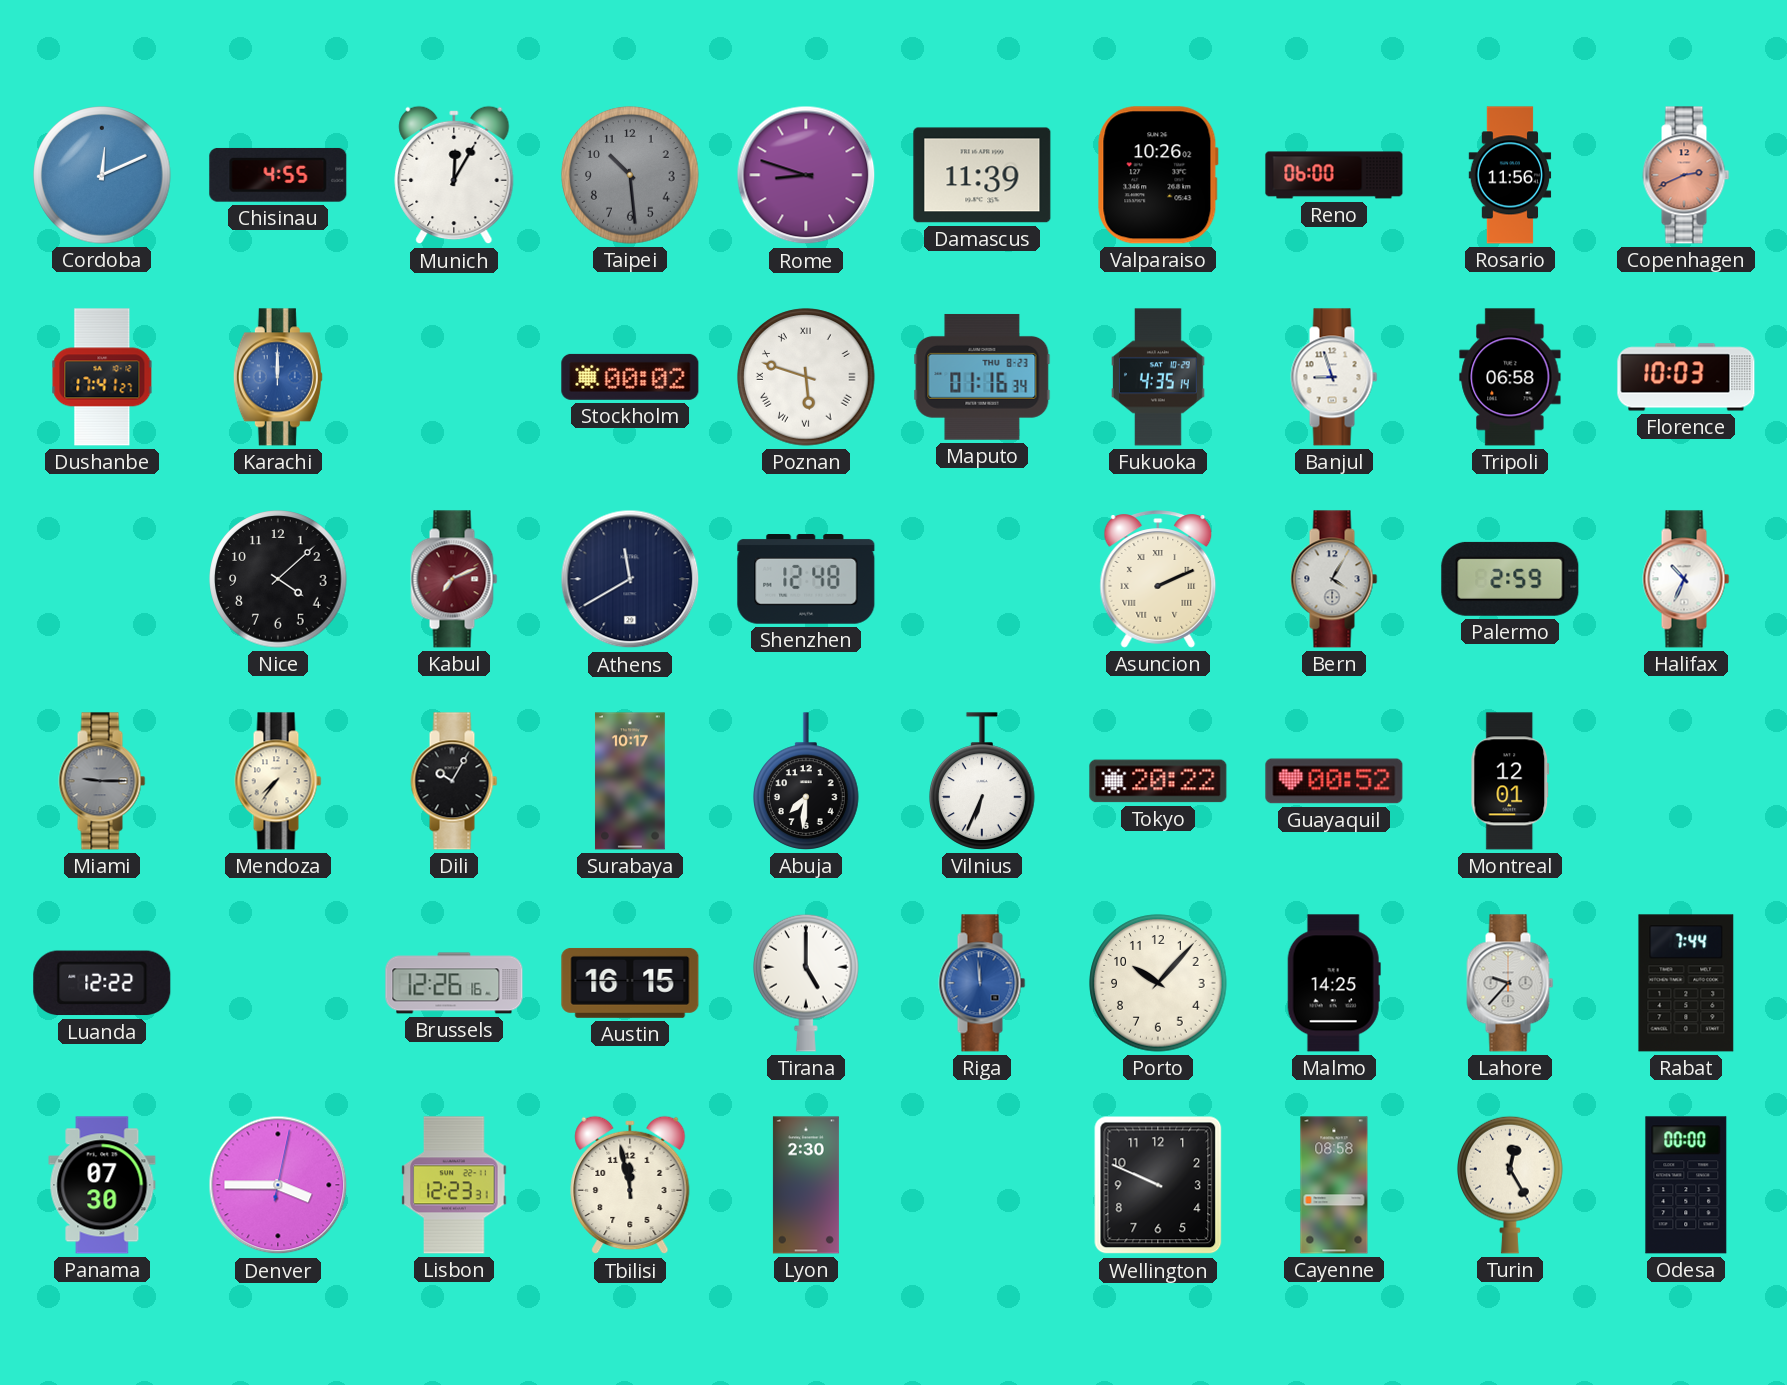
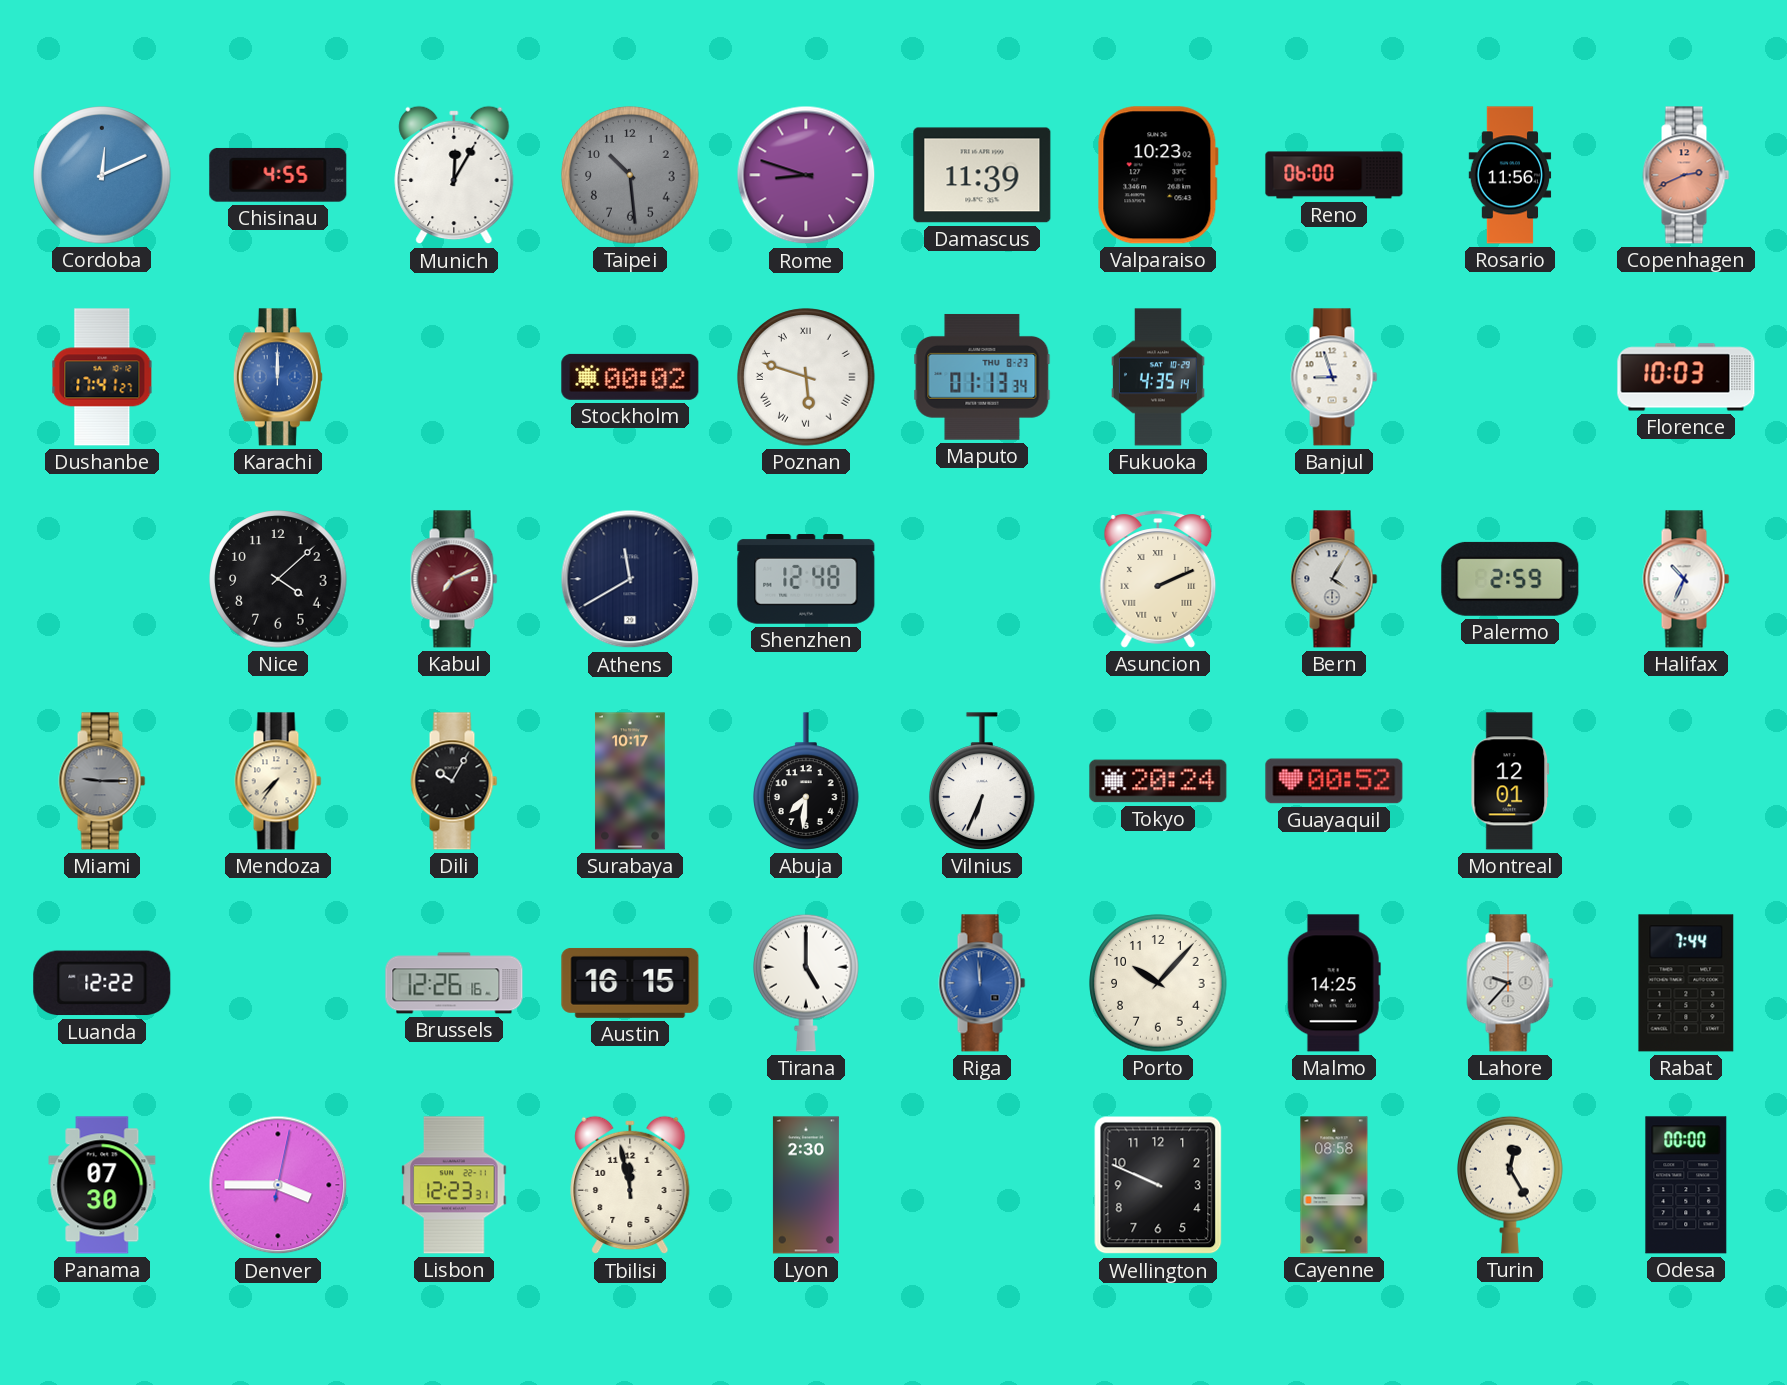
Valparaiso: 10:26 -> 10:23 (1158, 175)
Maputo: 01:16 -> 01:13 (982, 377)
Tripoli: 06:58 -> none (1510, 377)
Tokyo: 20:22 -> 20:24 (1158, 781)
